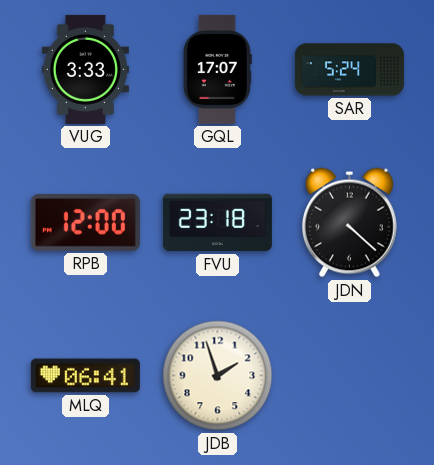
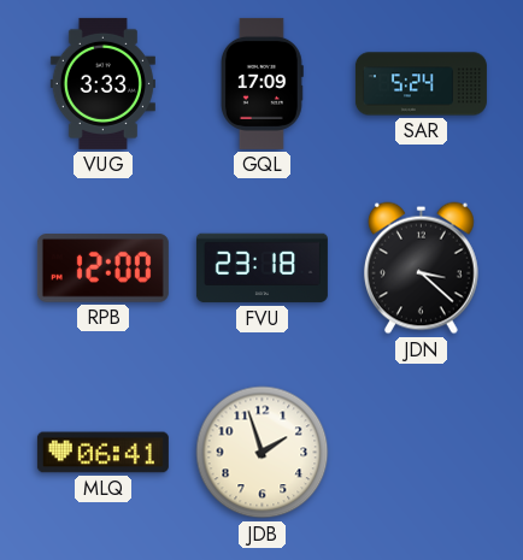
GQL: 17:07 -> 17:09 (261, 83)
JDN: 4:22 -> 3:22 (421, 269)
